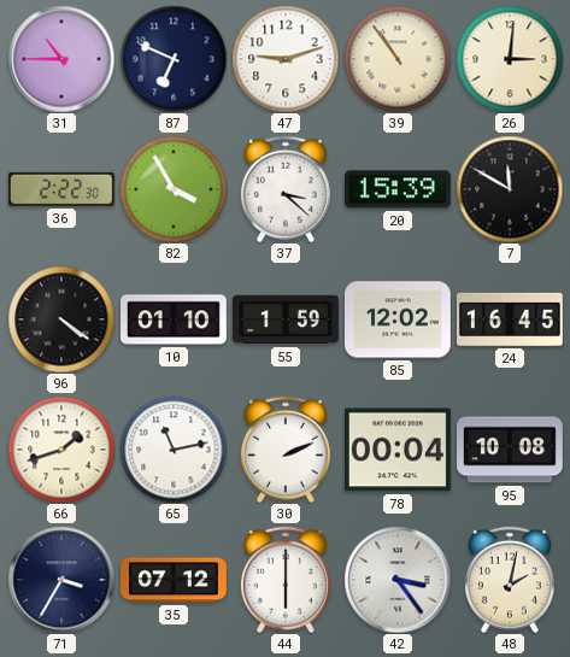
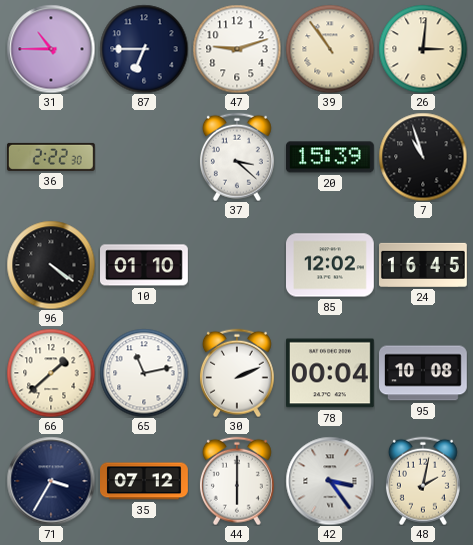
87: 6:49 -> 6:45 (144, 49)
82: 3:55 -> none (174, 189)
7: 11:50 -> 10:57 (423, 157)
55: 1:59 -> none (287, 319)
66: 1:42 -> 1:38 (51, 373)
